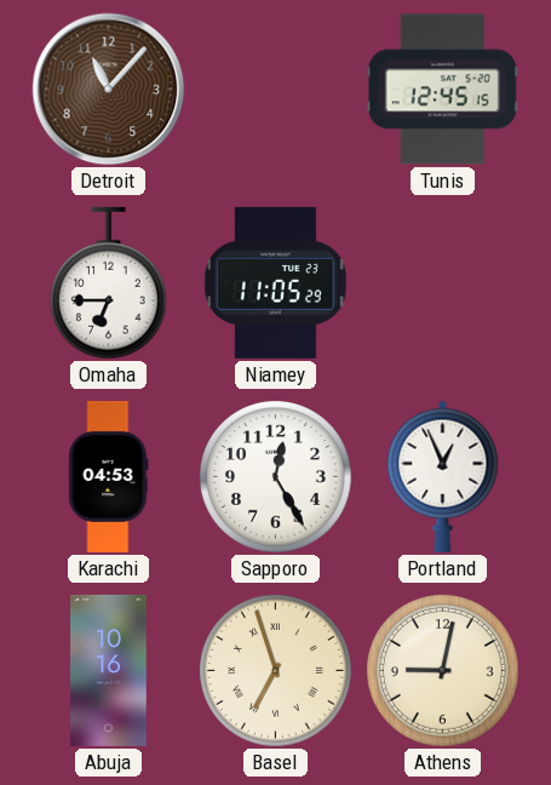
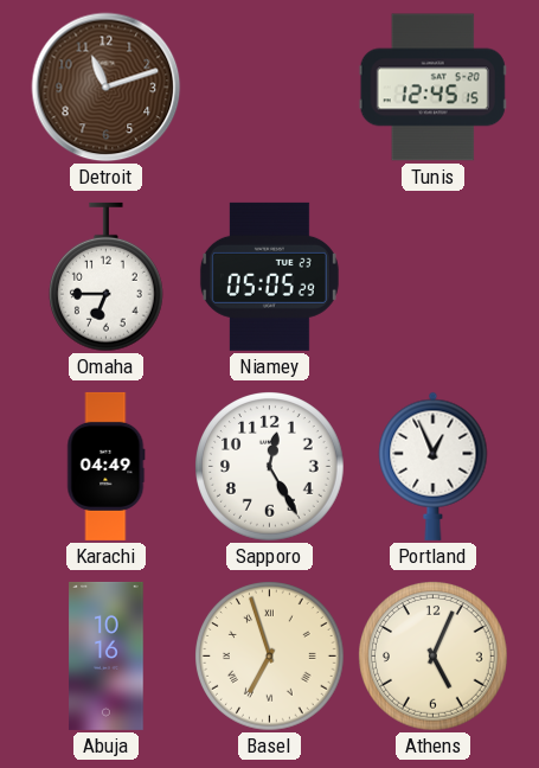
Detroit: 11:07 -> 11:12 (107, 88)
Niamey: 11:05 -> 05:05 (269, 276)
Karachi: 04:53 -> 04:49 (107, 466)
Athens: 9:02 -> 5:04 (434, 657)
